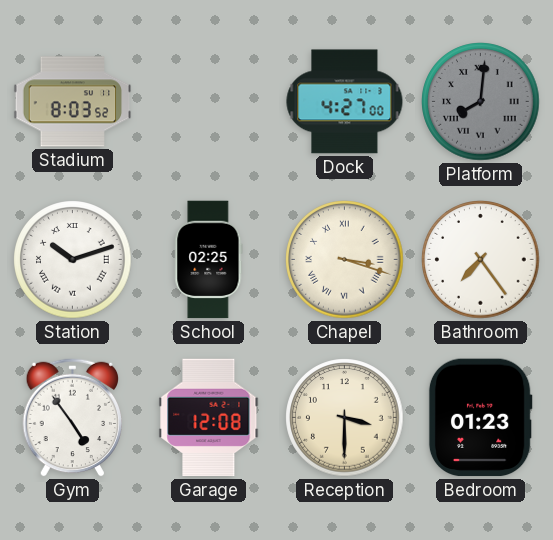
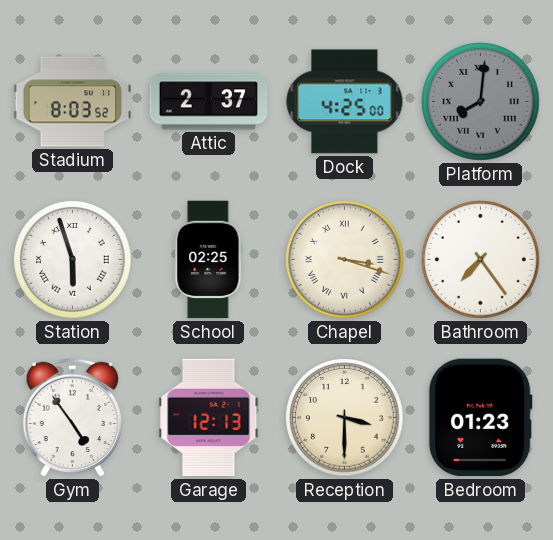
Attic: none -> 2:37 (209, 102)
Dock: 4:27 -> 4:25 (345, 102)
Station: 10:12 -> 5:57 (73, 260)
Garage: 12:08 -> 12:13 (209, 418)
